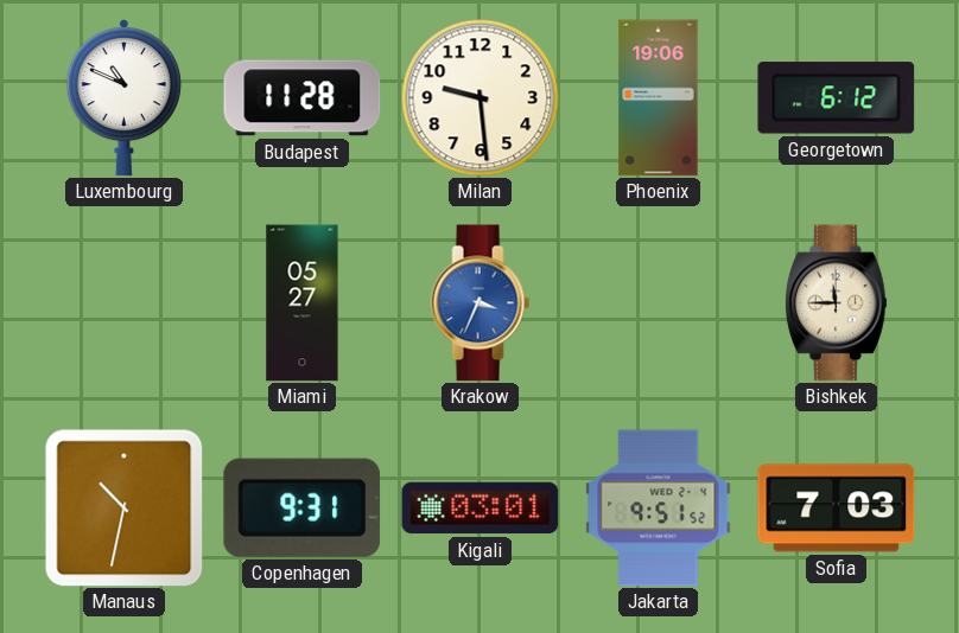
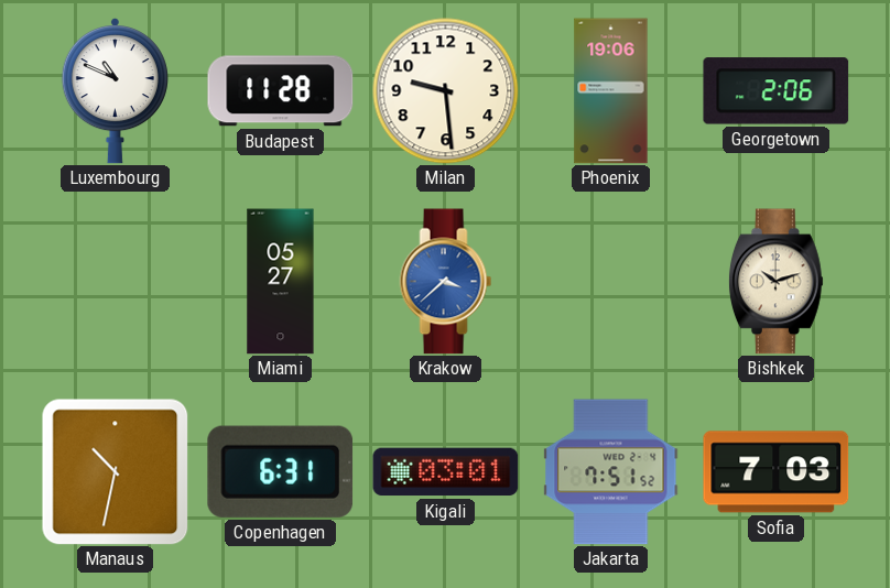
Georgetown: 6:12 -> 2:06 (777, 91)
Krakow: 3:34 -> 3:38 (446, 282)
Bishkek: 11:45 -> 10:12 (775, 282)
Copenhagen: 9:31 -> 6:31 (281, 471)
Jakarta: 9:51 -> 7:51 (611, 472)
